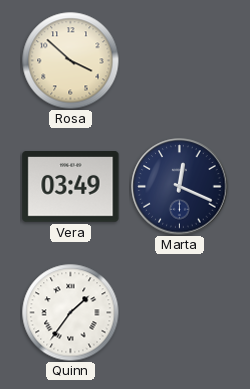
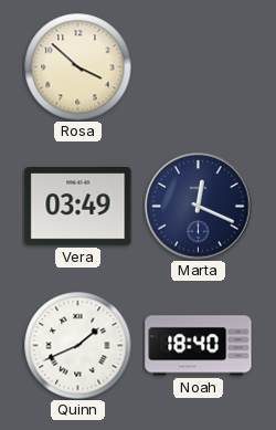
Quinn: 1:36 -> 1:41 (77, 345)
Noah: none -> 18:40 (199, 346)
